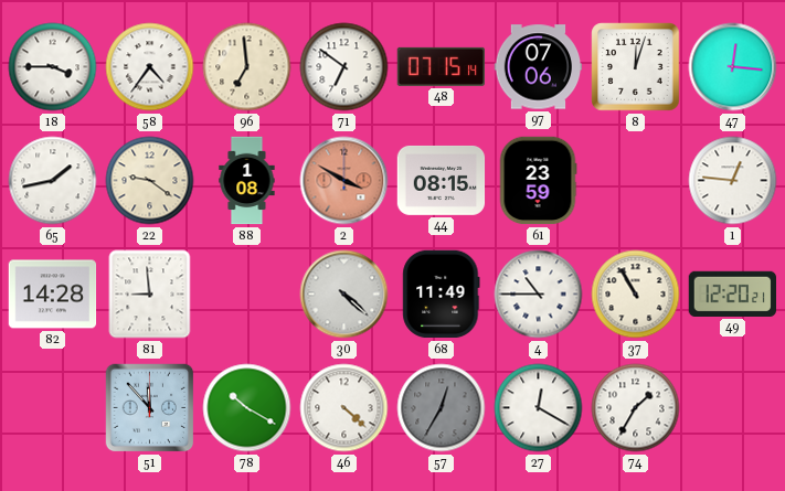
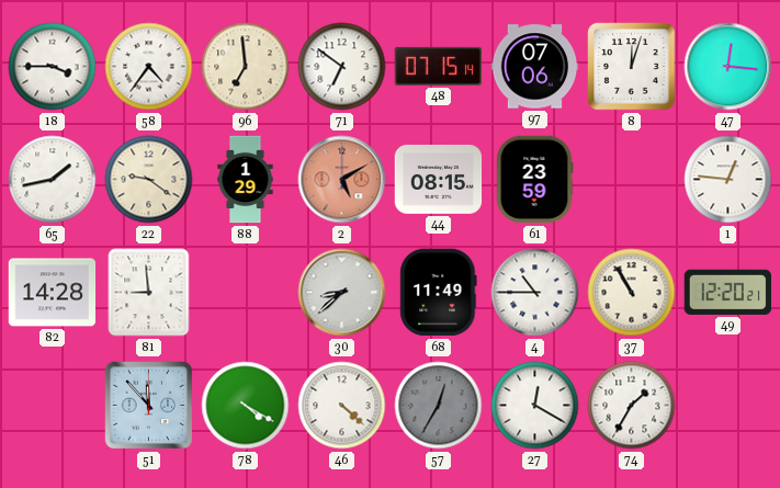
88: 1:08 -> 1:29 (246, 180)
2: 3:50 -> 5:10 (342, 180)
30: 4:22 -> 8:38 (342, 293)
78: 10:20 -> 4:20 (246, 406)
